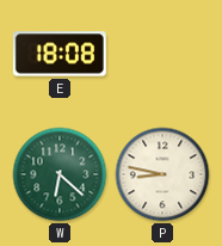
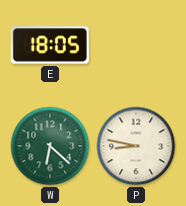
E: 18:08 -> 18:05 (50, 45)
